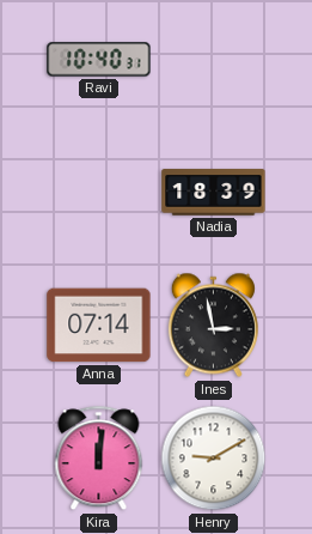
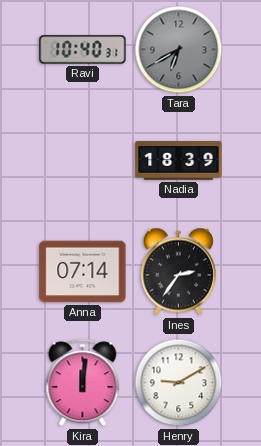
Tara: none -> 6:40 (179, 50)
Ines: 2:58 -> 2:36 (178, 272)
